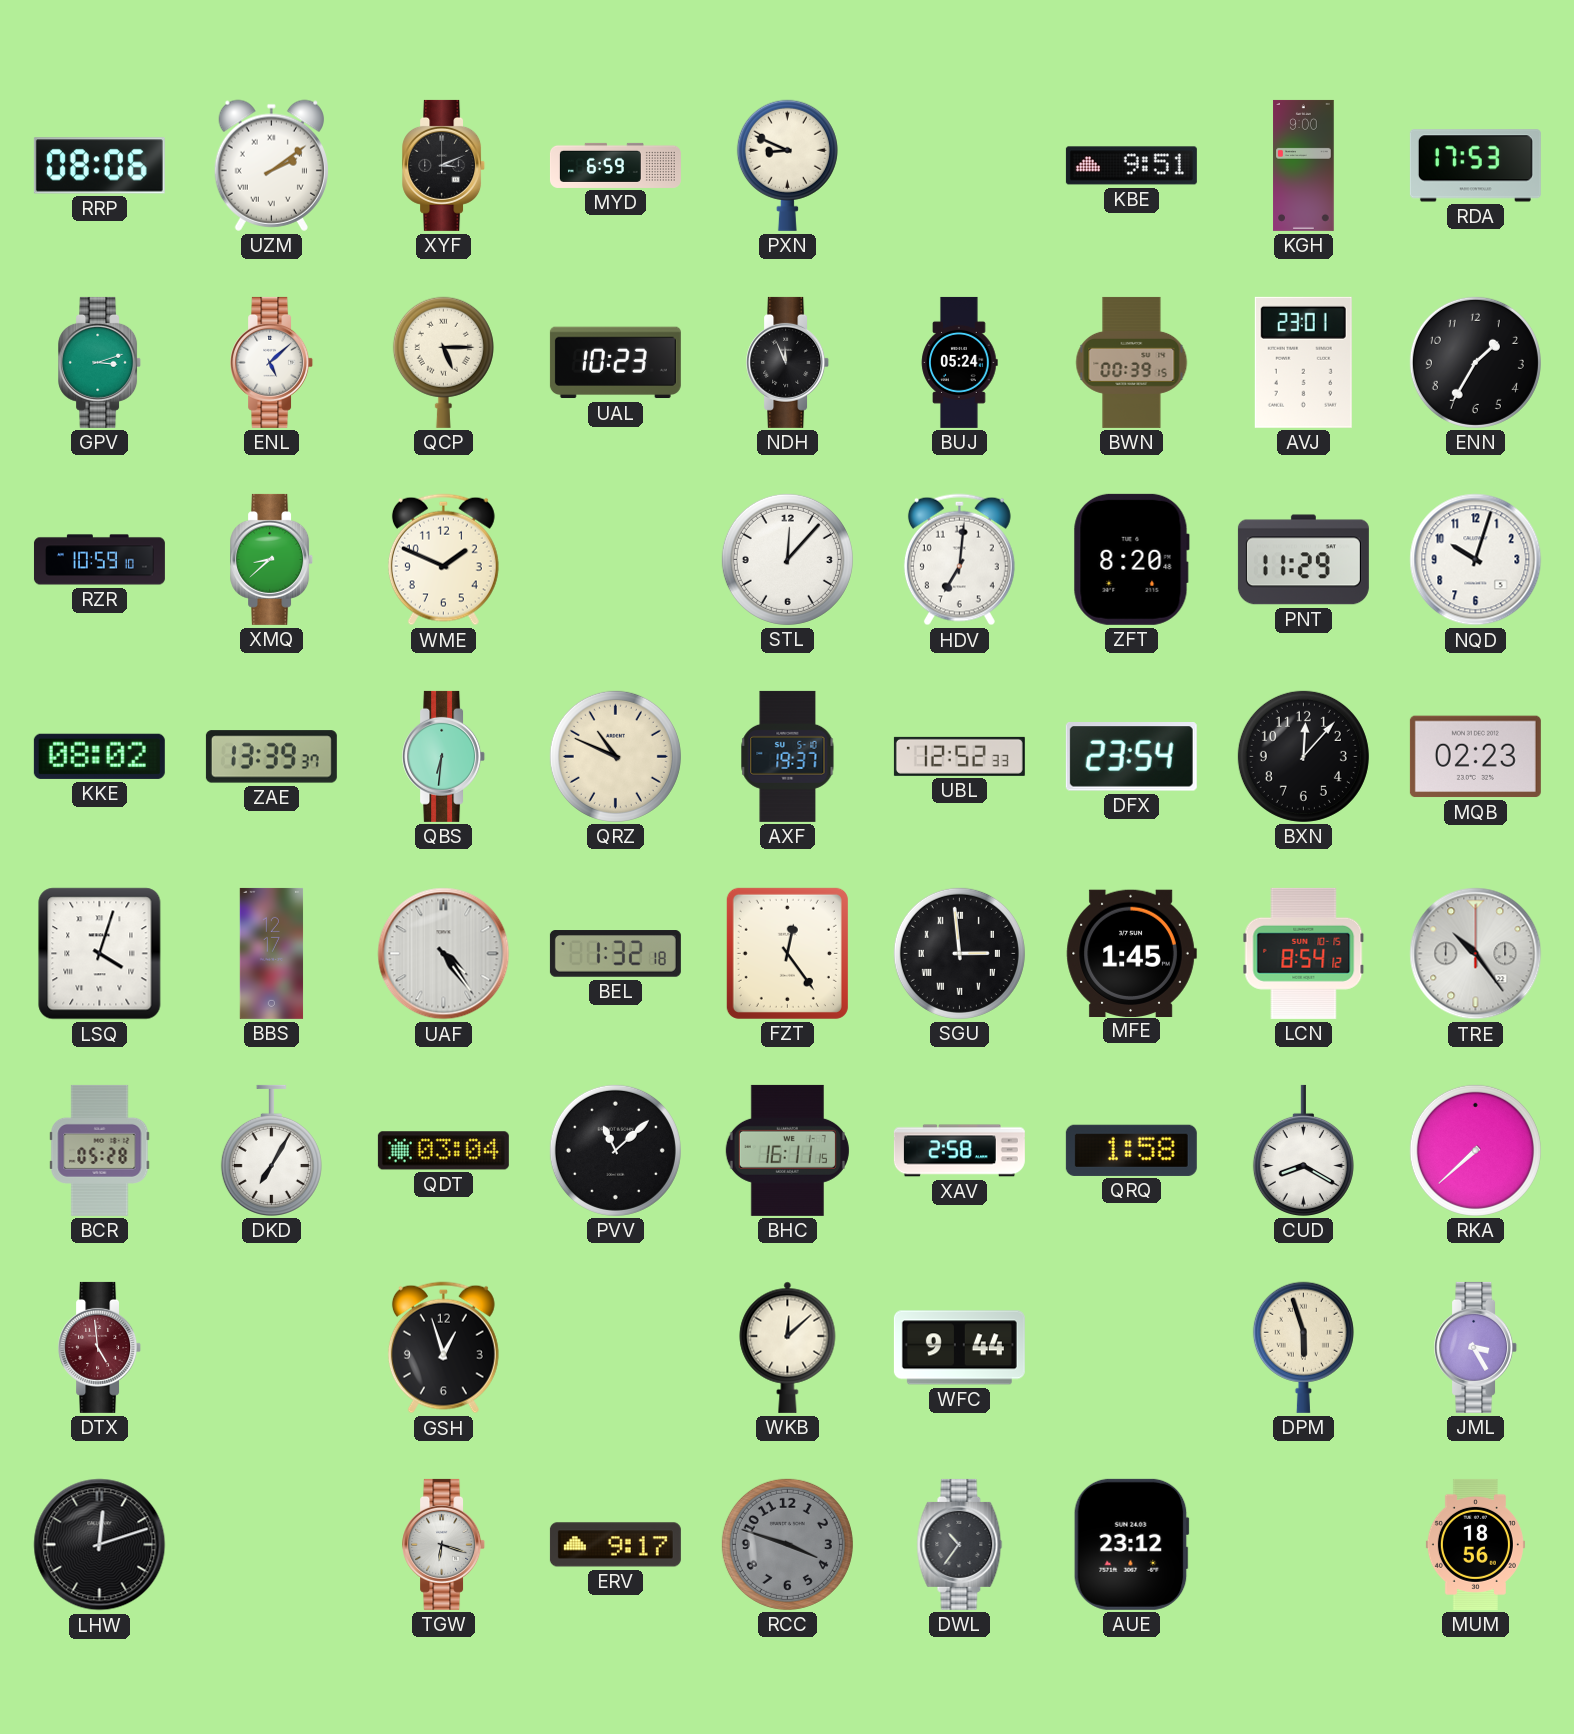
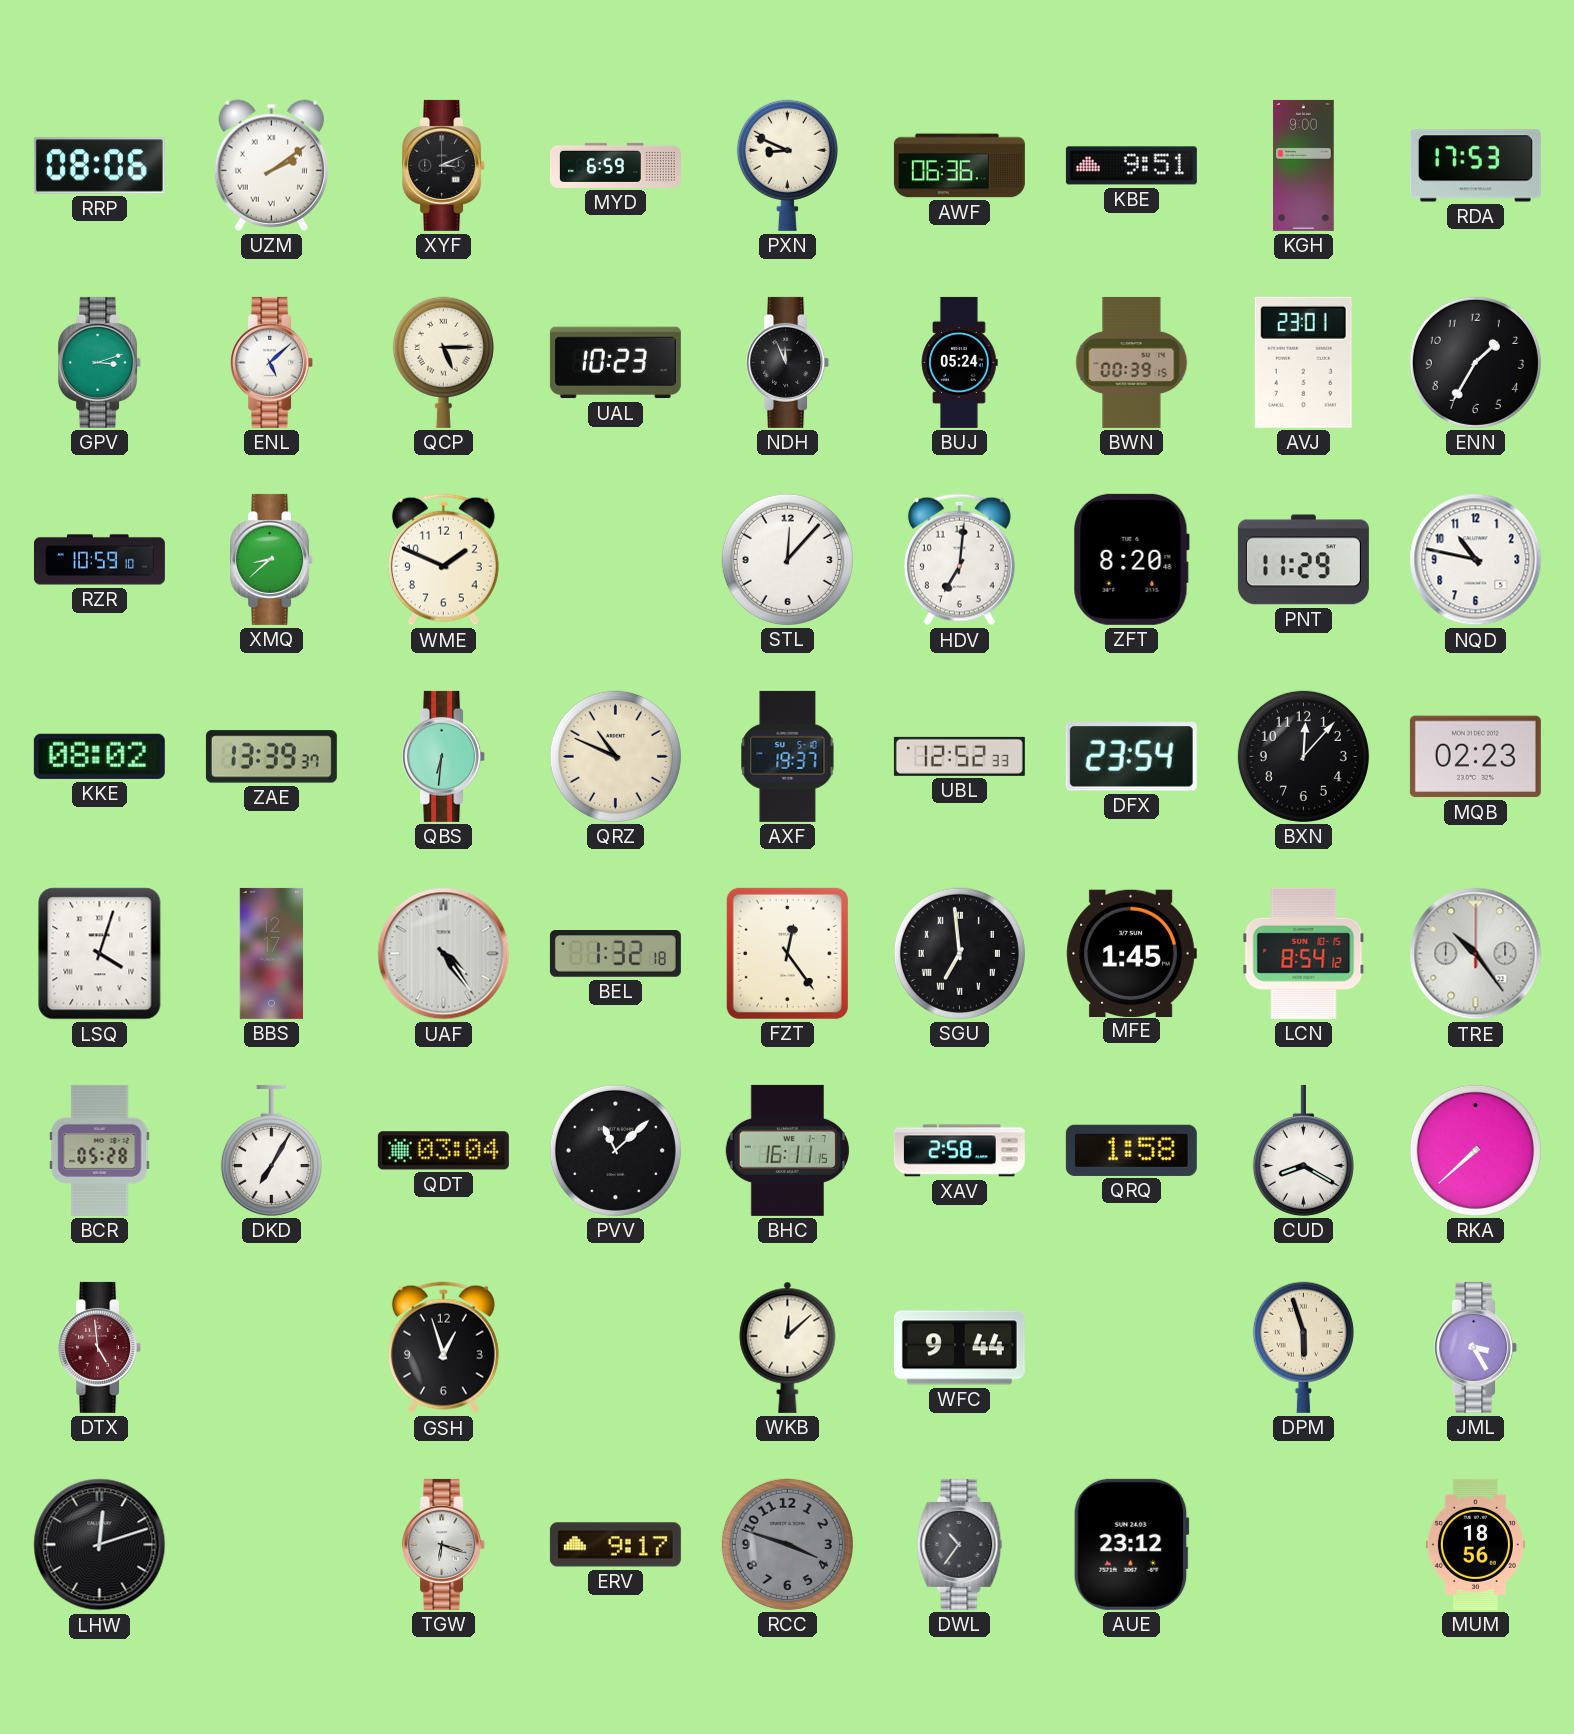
AWF: none -> 06:36 (959, 166)
NQD: 10:03 -> 10:47 (1476, 560)
SGU: 2:59 -> 6:59 (959, 953)
